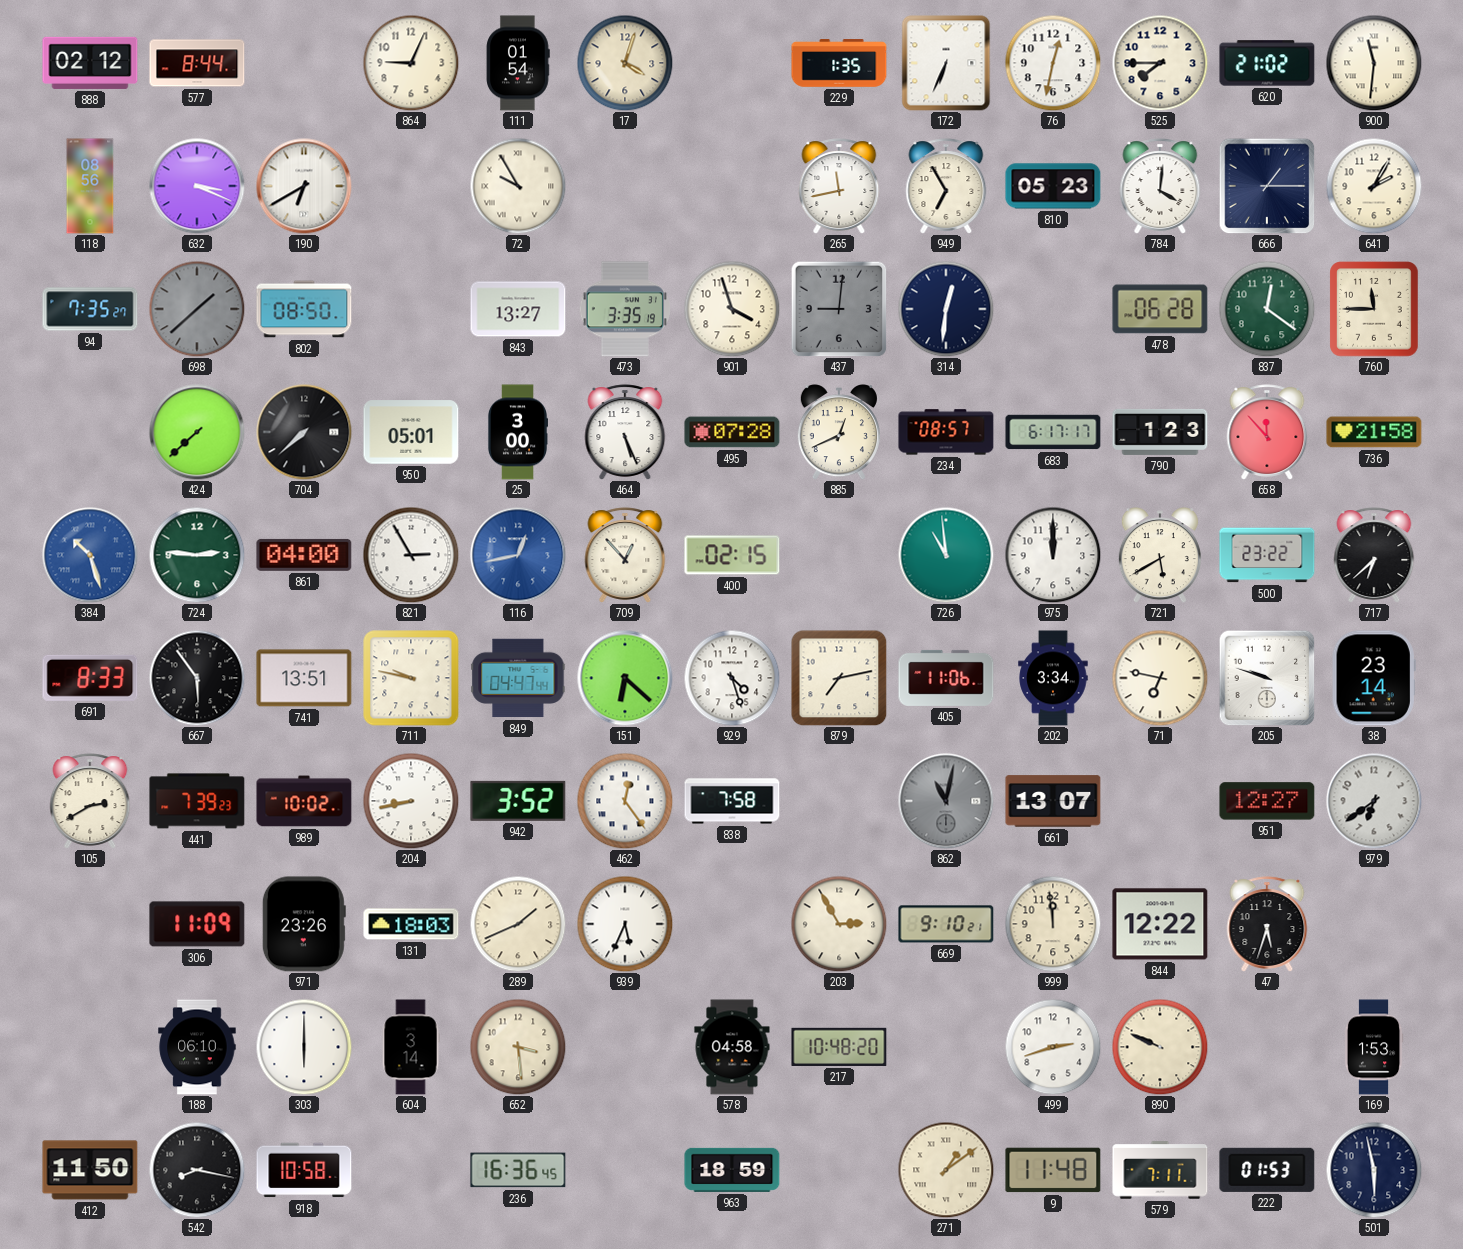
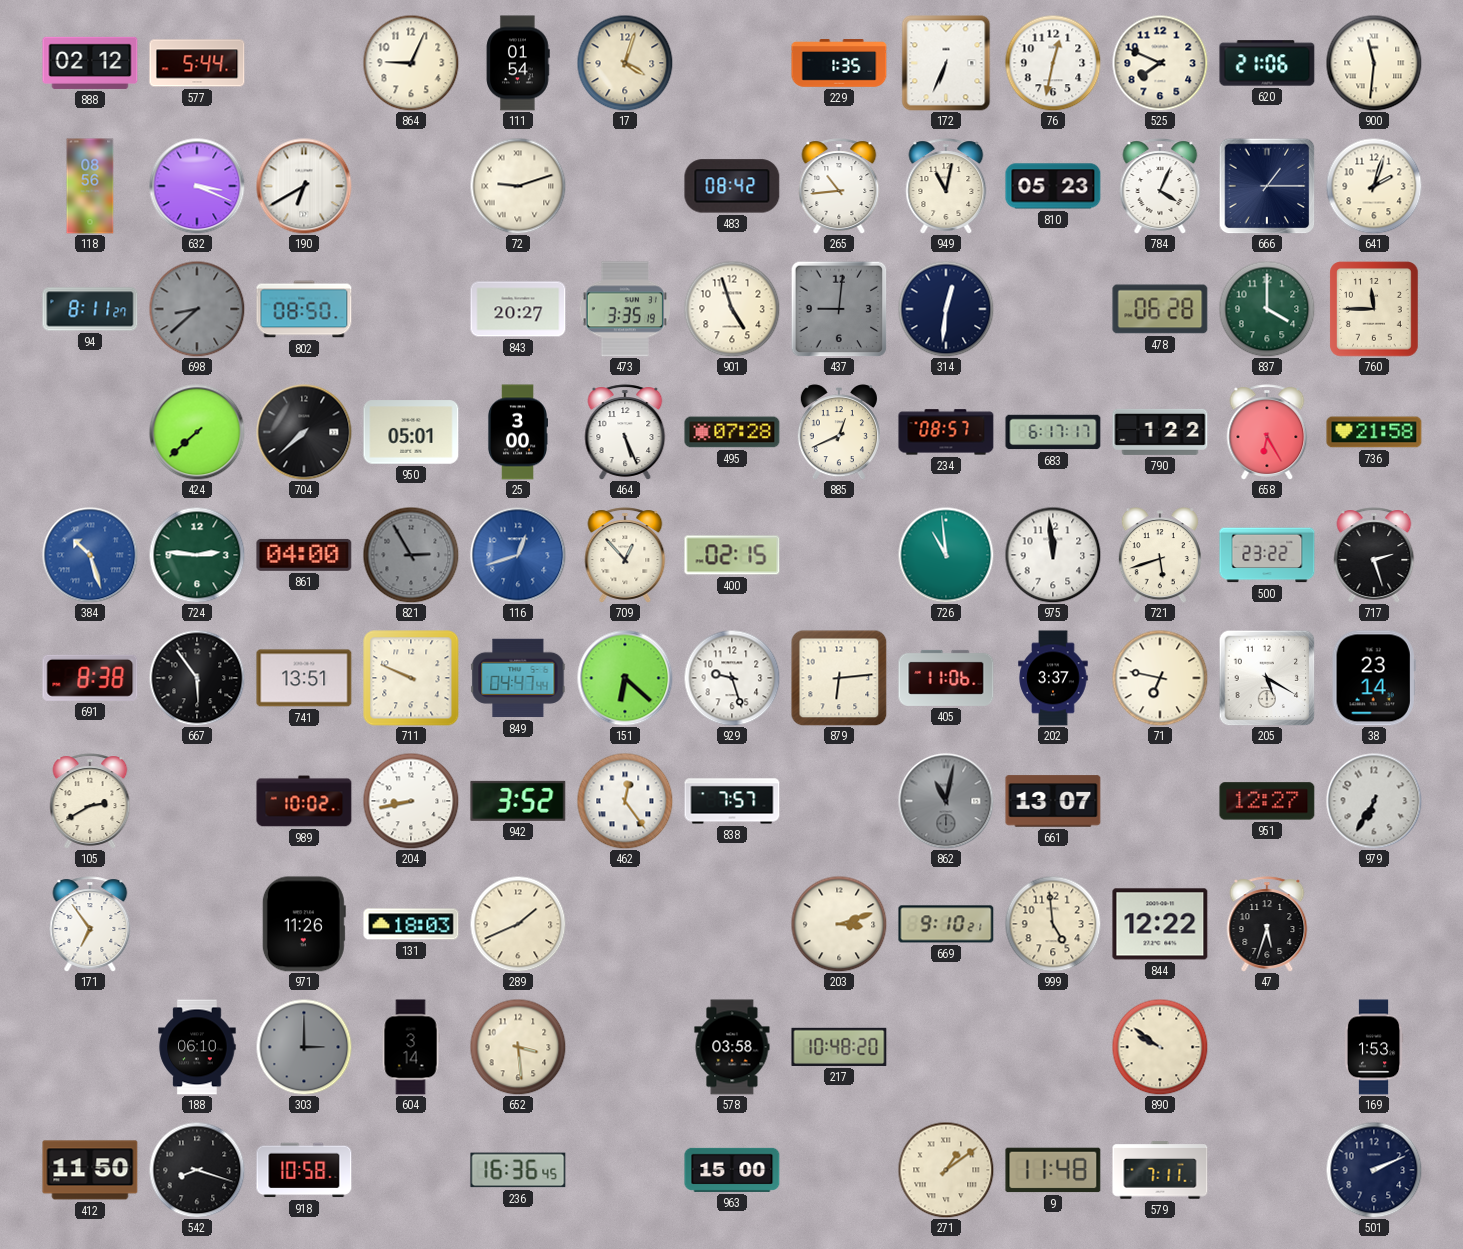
577: 8:44 -> 5:44 (197, 63)
525: 7:45 -> 7:49 (1160, 63)
620: 21:02 -> 21:06 (1267, 63)
72: 9:55 -> 9:12 (518, 186)
483: none -> 08:42 (732, 186)
265: 11:43 -> 10:44 (839, 186)
949: 6:55 -> 11:02 (946, 186)
784: 4:01 -> 4:04 (1160, 186)
641: 2:05 -> 2:03 (1374, 186)
94: 7:35 -> 8:11 (90, 309)
698: 1:38 -> 8:38 (197, 309)
843: 13:27 -> 20:27 (518, 309)
901: 3:57 -> 4:57 (732, 309)
837: 12:21 -> 4:00 (1267, 309)
790: 1:23 -> 1:22 (1160, 432)
658: 11:53 -> 6:25 (1267, 432)
821 dial: white -> grey (411, 555)
116: 12:43 -> 12:42 (518, 555)
975: 12:00 -> 11:59 (1053, 555)
721: 5:40 -> 5:42 (1160, 555)
717: 6:38 -> 2:27 (1374, 555)
691: 8:33 -> 8:38 (90, 678)
711: 9:47 -> 9:49 (411, 678)
929: 4:27 -> 9:27 (732, 678)
879: 7:13 -> 6:14 (839, 678)
202: 3:34 -> 3:37 (1053, 678)
205: 9:48 -> 5:20 (1267, 678)
441: 7:39 -> none (197, 801)
838: 7:58 -> 7:57 (732, 801)
979: 6:39 -> 6:35 (1374, 801)
171: none -> 6:54 (90, 924)
306: 11:09 -> none (197, 924)
971: 23:26 -> 11:26 (304, 924)
939: 5:34 -> none (625, 924)
203: 2:55 -> 3:12 (839, 924)
999: 11:59 -> 4:59 (1053, 924)
303: 6:00 -> 3:00 (304, 1047)
303 dial: white -> grey (304, 1047)
578: 04:58 -> 03:58 (732, 1047)
499: 2:42 -> none (1053, 1047)
890: 9:49 -> 9:51 (1160, 1047)
542: 8:17 -> 8:18 (197, 1170)
963: 18:59 -> 15:00 (732, 1170)
222: 01:53 -> none (1267, 1170)
501: 5:58 -> 2:11 (1374, 1170)
